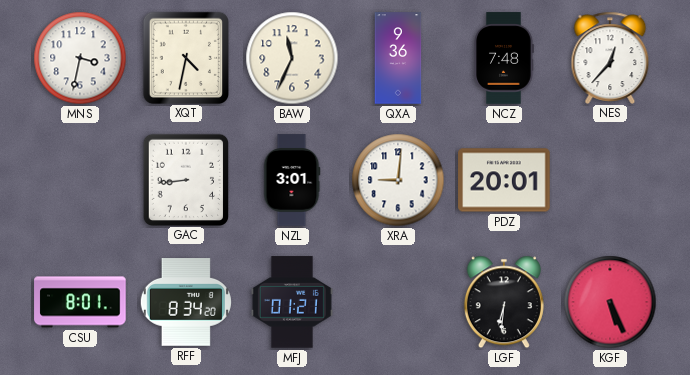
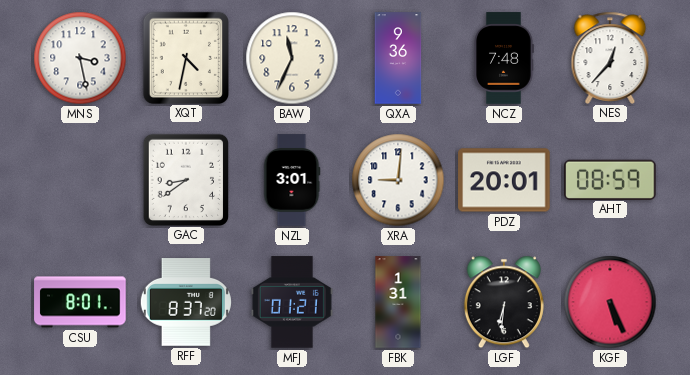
MNS: 3:32 -> 3:28 (80, 58)
GAC: 8:44 -> 8:39 (185, 179)
AHT: none -> 08:59 (610, 179)
RFF: 8:34 -> 8:37 (186, 303)
FBK: none -> 1:31 (398, 302)
